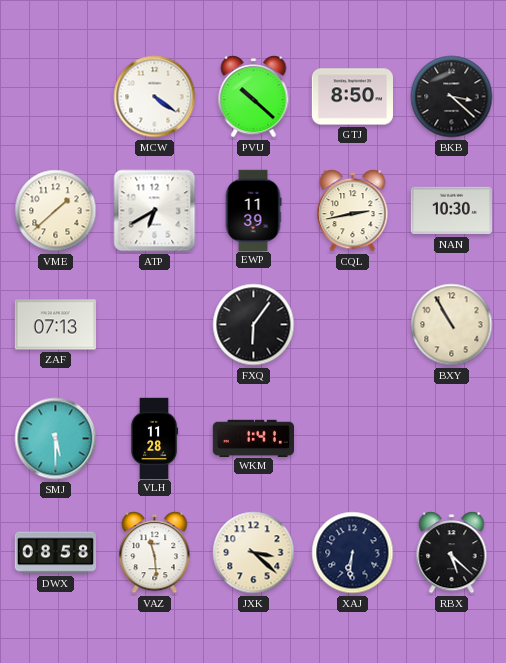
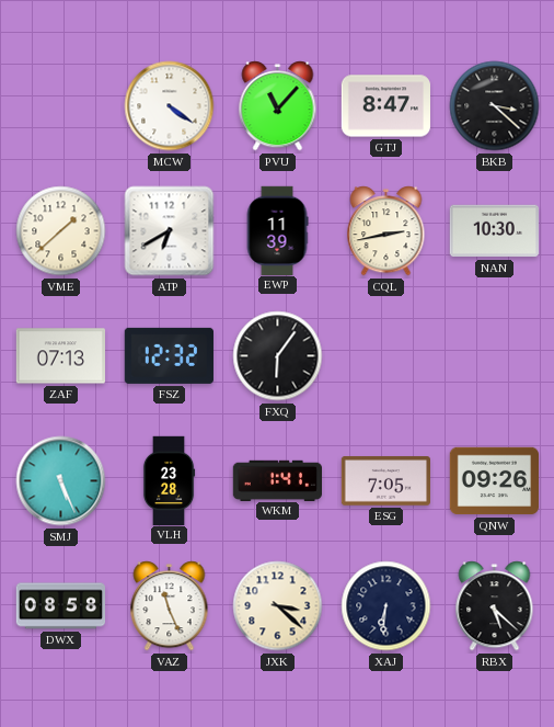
PVU: 10:22 -> 11:07 (278, 106)
GTJ: 8:50 -> 8:47 (385, 106)
FSZ: none -> 12:32 (169, 355)
BXY: 10:55 -> none (452, 325)
SMJ: 5:30 -> 5:26 (61, 481)
VLH: 11:28 -> 23:28 (169, 480)
ESG: none -> 7:05 (385, 481)
QNW: none -> 09:26 (494, 481)
VAZ: 11:29 -> 11:26 (170, 606)
